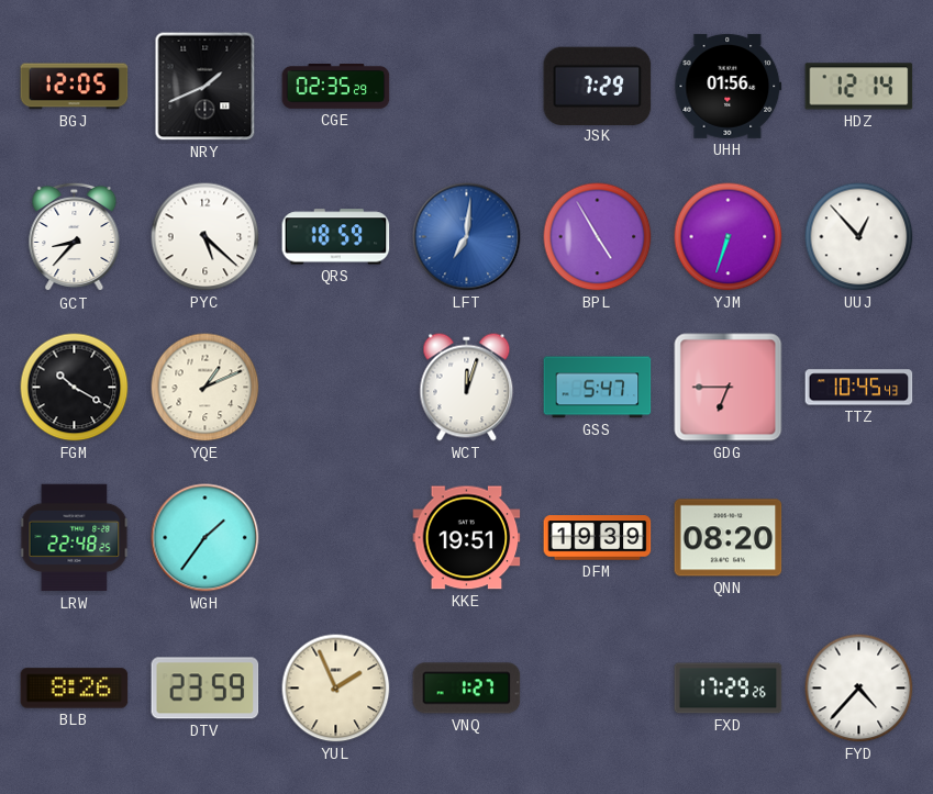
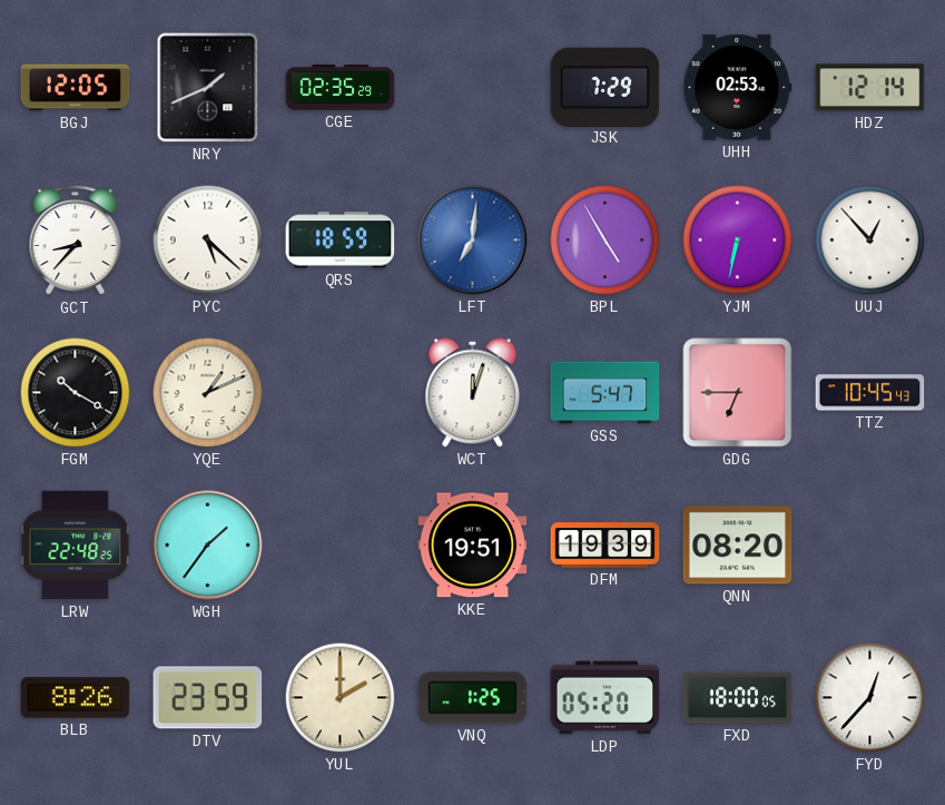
UHH: 01:56 -> 02:53 (738, 87)
YJM: 6:33 -> 6:32 (738, 240)
YUL: 1:56 -> 2:00 (341, 698)
VNQ: 1:27 -> 1:25 (473, 698)
LDP: none -> 05:20 (606, 698)
FXD: 17:29 -> 18:00 (738, 698)
FYD: 4:37 -> 12:37 (870, 698)
